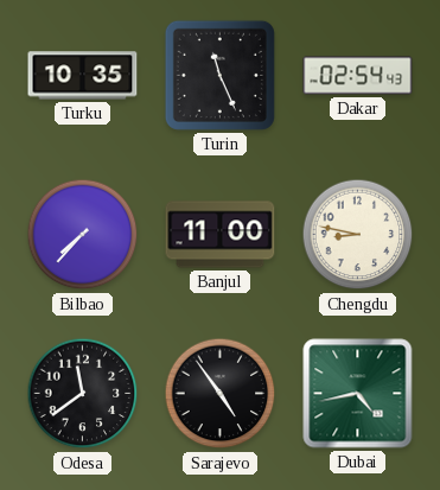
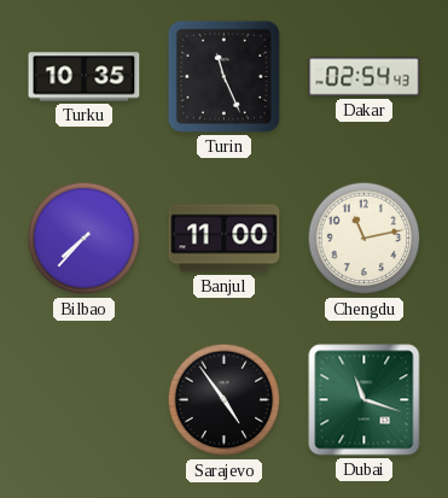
Chengdu: 8:47 -> 11:13 (365, 239)
Odesa: 11:39 -> none (83, 394)
Dubai: 4:43 -> 11:18 (365, 400)
